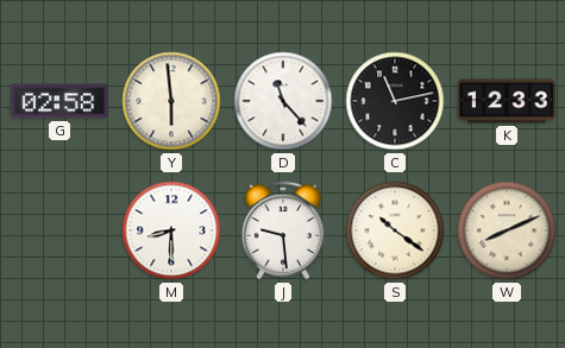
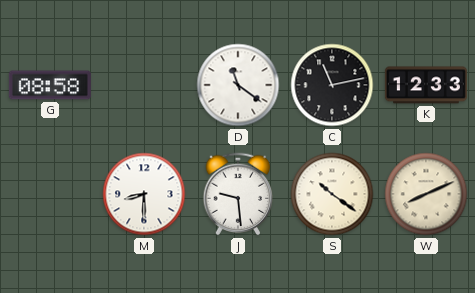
G: 02:58 -> 08:58 (50, 85)
Y: 5:59 -> none (171, 101)
D: 11:23 -> 11:21 (238, 85)
